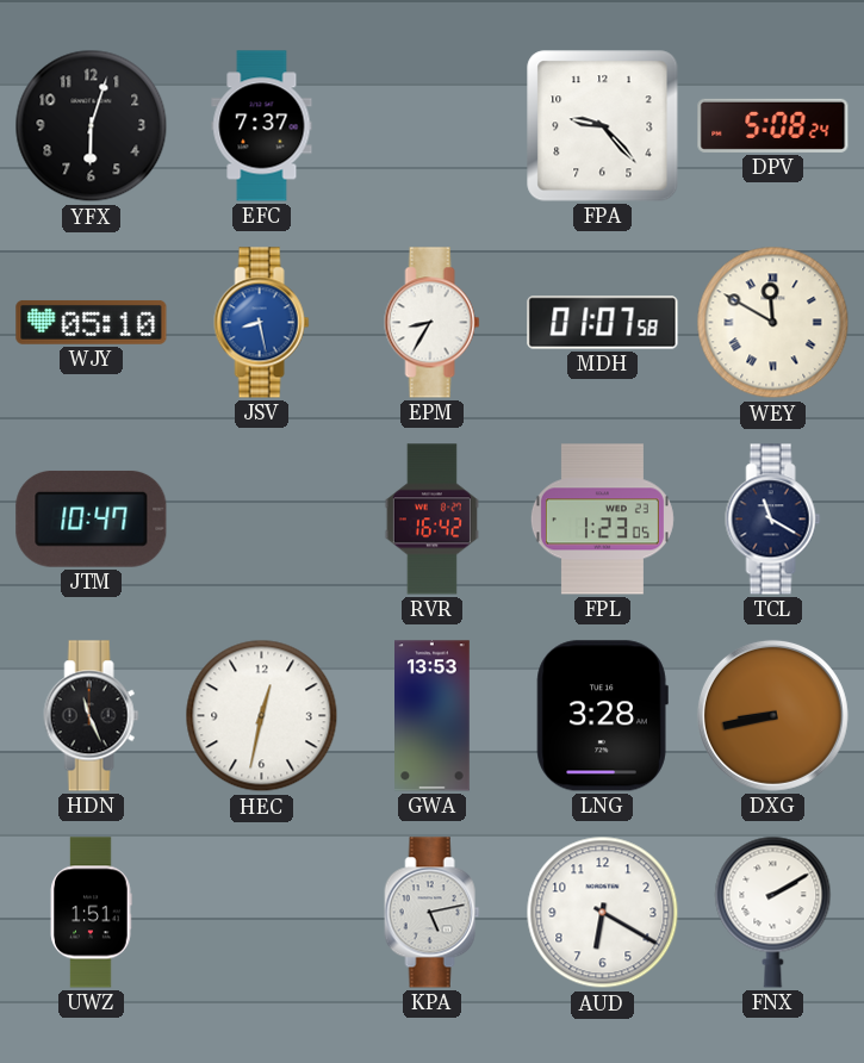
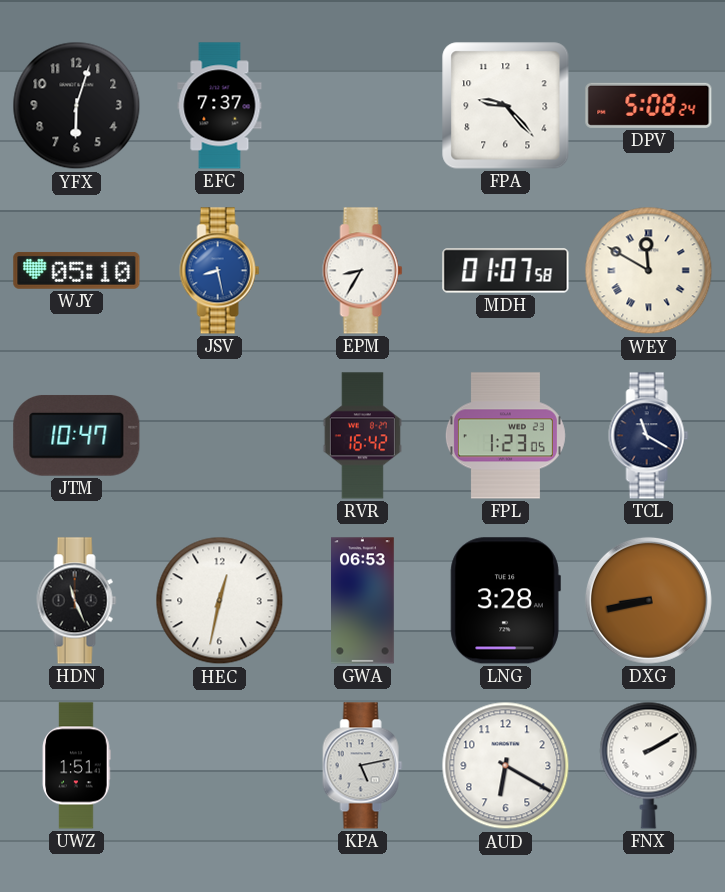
GWA: 13:53 -> 06:53 (363, 601)
